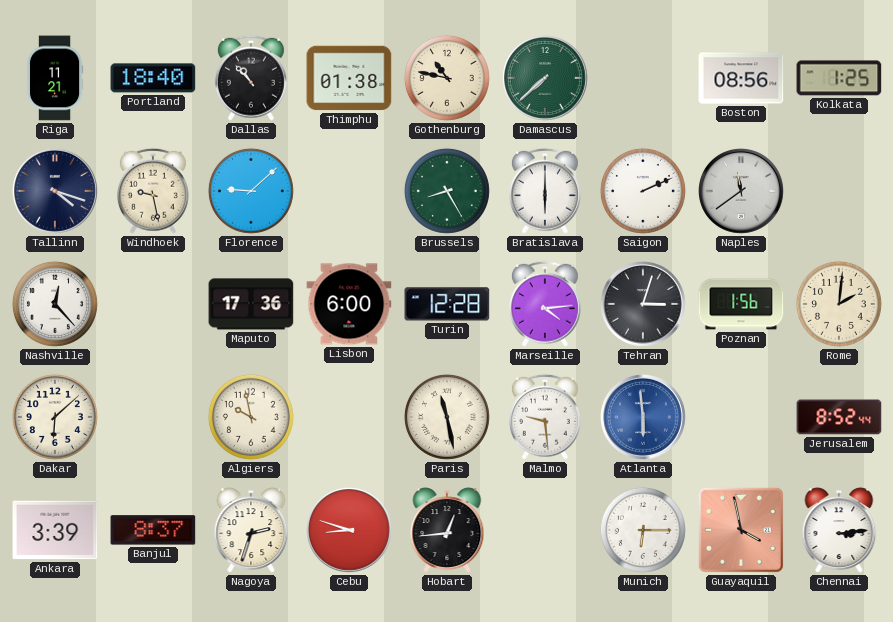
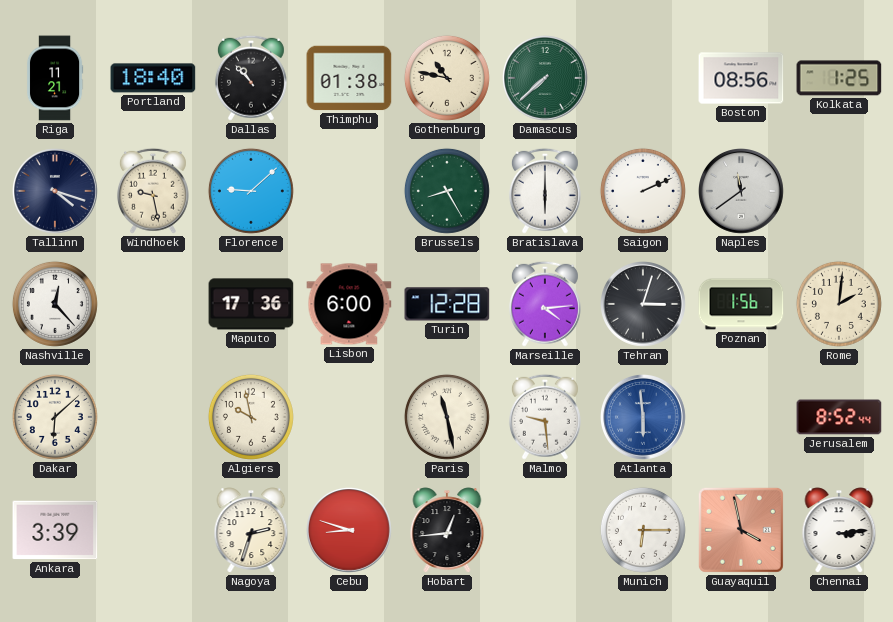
Banjul: 8:37 -> none (153, 530)
